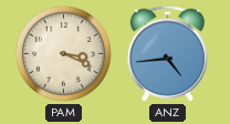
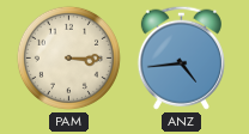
PAM: 3:19 -> 3:15 (68, 57)
